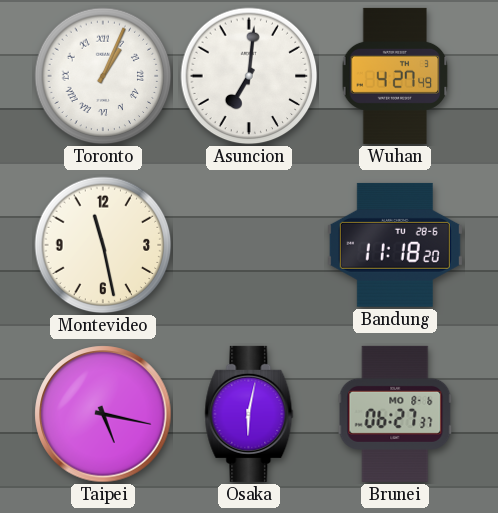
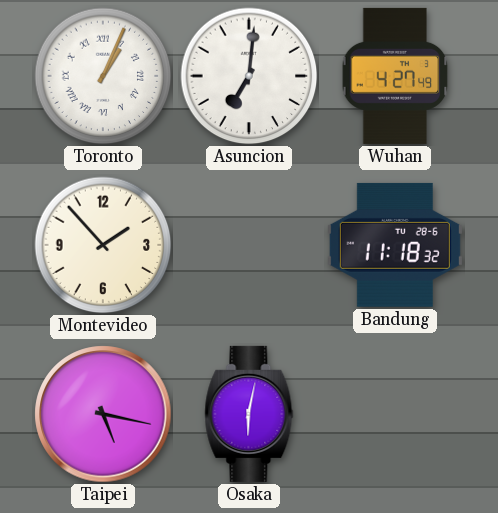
Montevideo: 11:28 -> 1:53 (103, 245)
Bandung: 11:18:20 -> 11:18:32 (395, 245)
Brunei: 06:27 -> none (395, 414)
